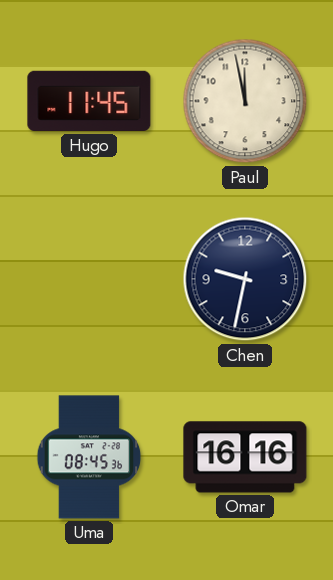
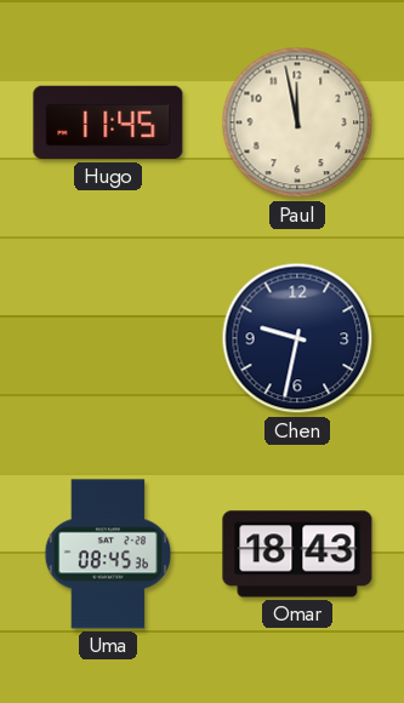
Omar: 16:16 -> 18:43 (297, 554)
